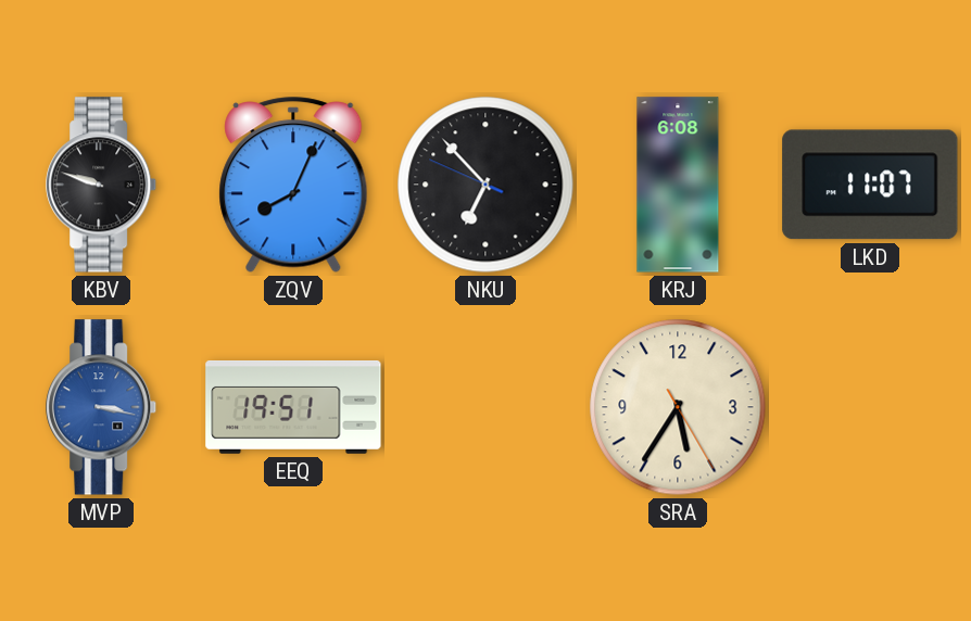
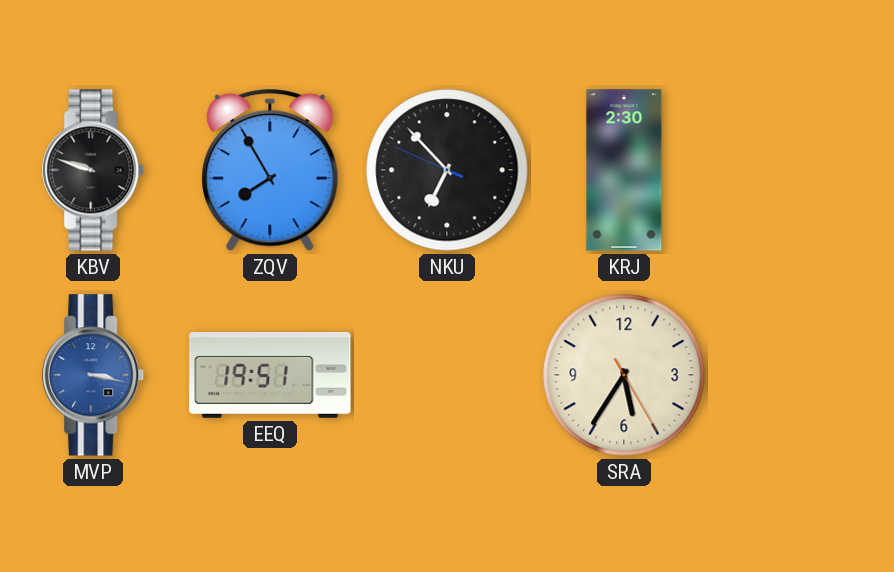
ZQV: 8:04 -> 7:55 (270, 170)
KRJ: 6:08 -> 2:30 (624, 170)
LKD: 11:07 -> none (870, 185)
